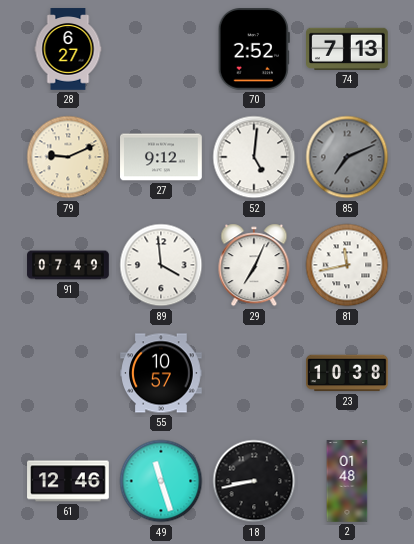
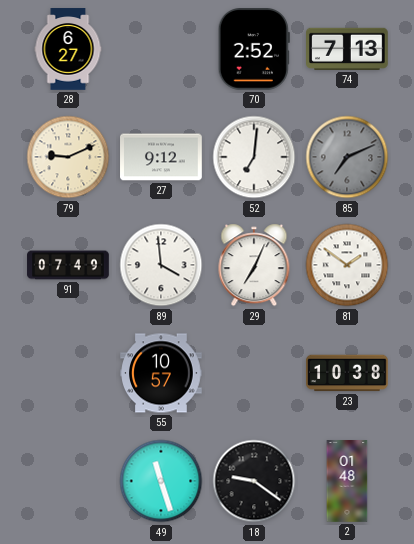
52: 5:01 -> 7:01 (254, 157)
81: 11:43 -> 1:51 (347, 265)
61: 12:46 -> none (68, 481)
18: 8:43 -> 9:21 (254, 481)
